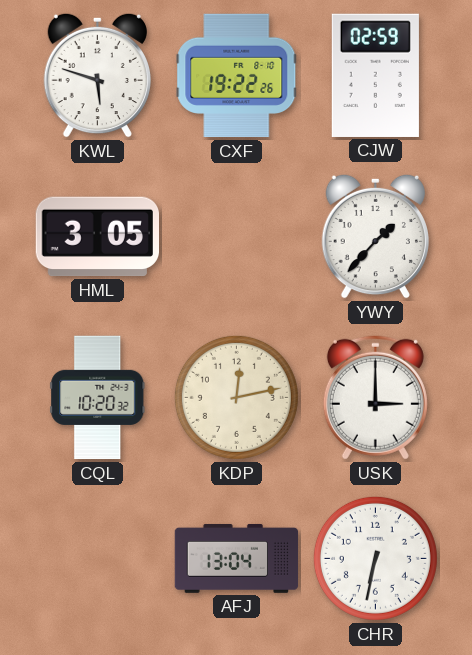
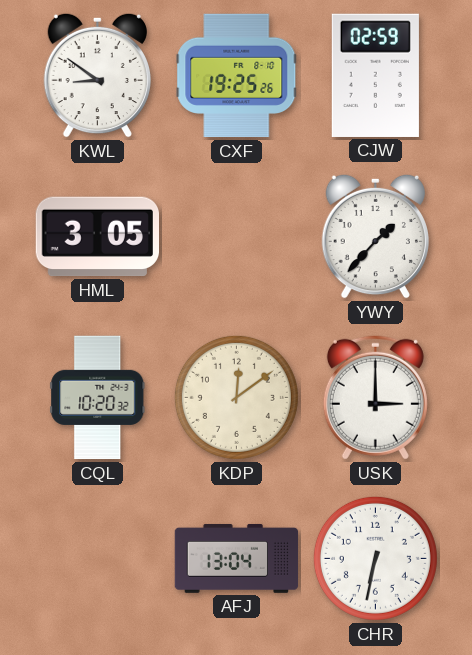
KWL: 5:48 -> 8:51 (97, 75)
CXF: 19:22 -> 19:25 (237, 76)
KDP: 12:13 -> 12:09 (236, 397)
